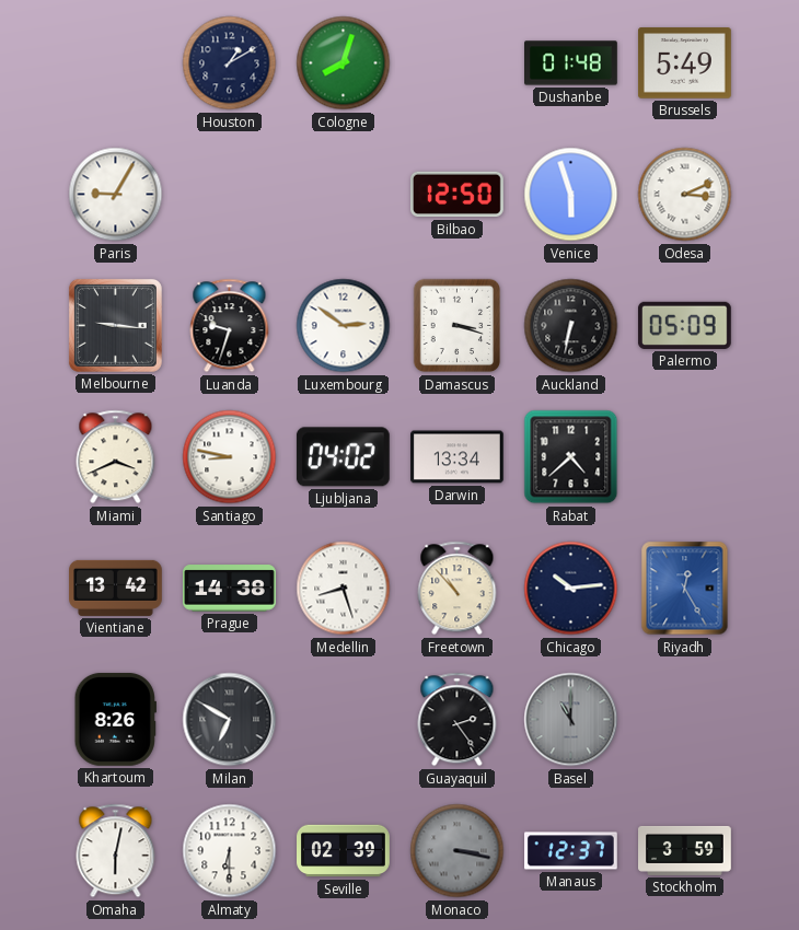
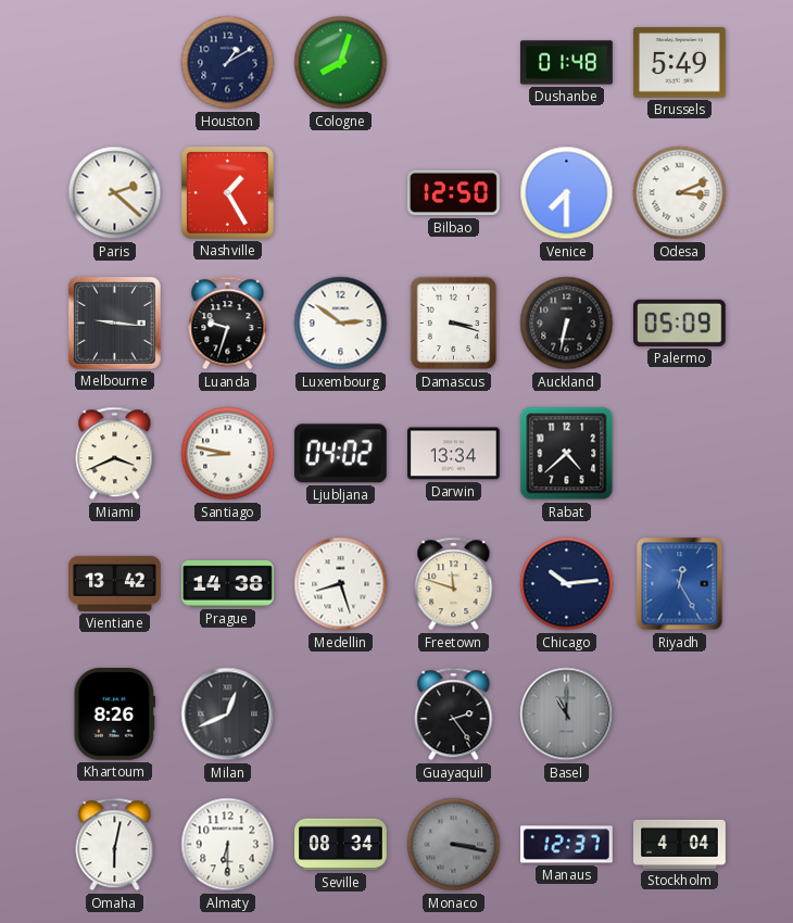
Paris: 9:05 -> 2:22 (115, 193)
Nashville: none -> 1:25 (227, 192)
Venice: 5:57 -> 7:30 (567, 193)
Freetown: 10:53 -> 11:48 (454, 584)
Milan: 6:50 -> 12:41 (228, 715)
Seville: 02:39 -> 08:34 (341, 845)
Stockholm: 3:59 -> 4:04 (680, 844)
